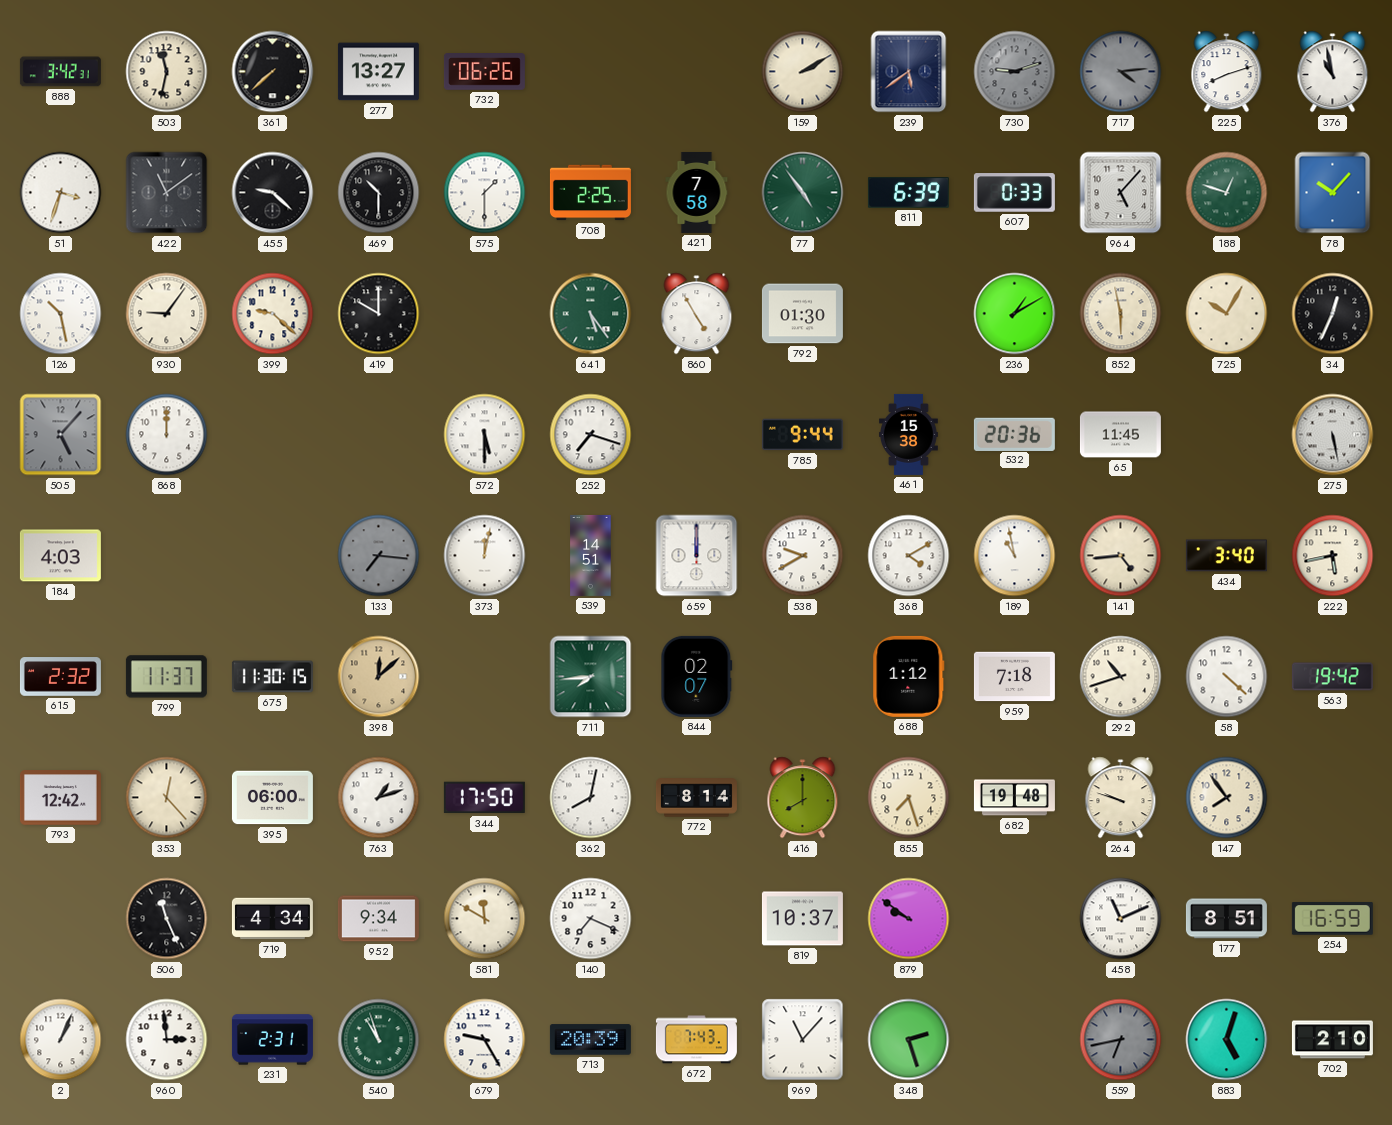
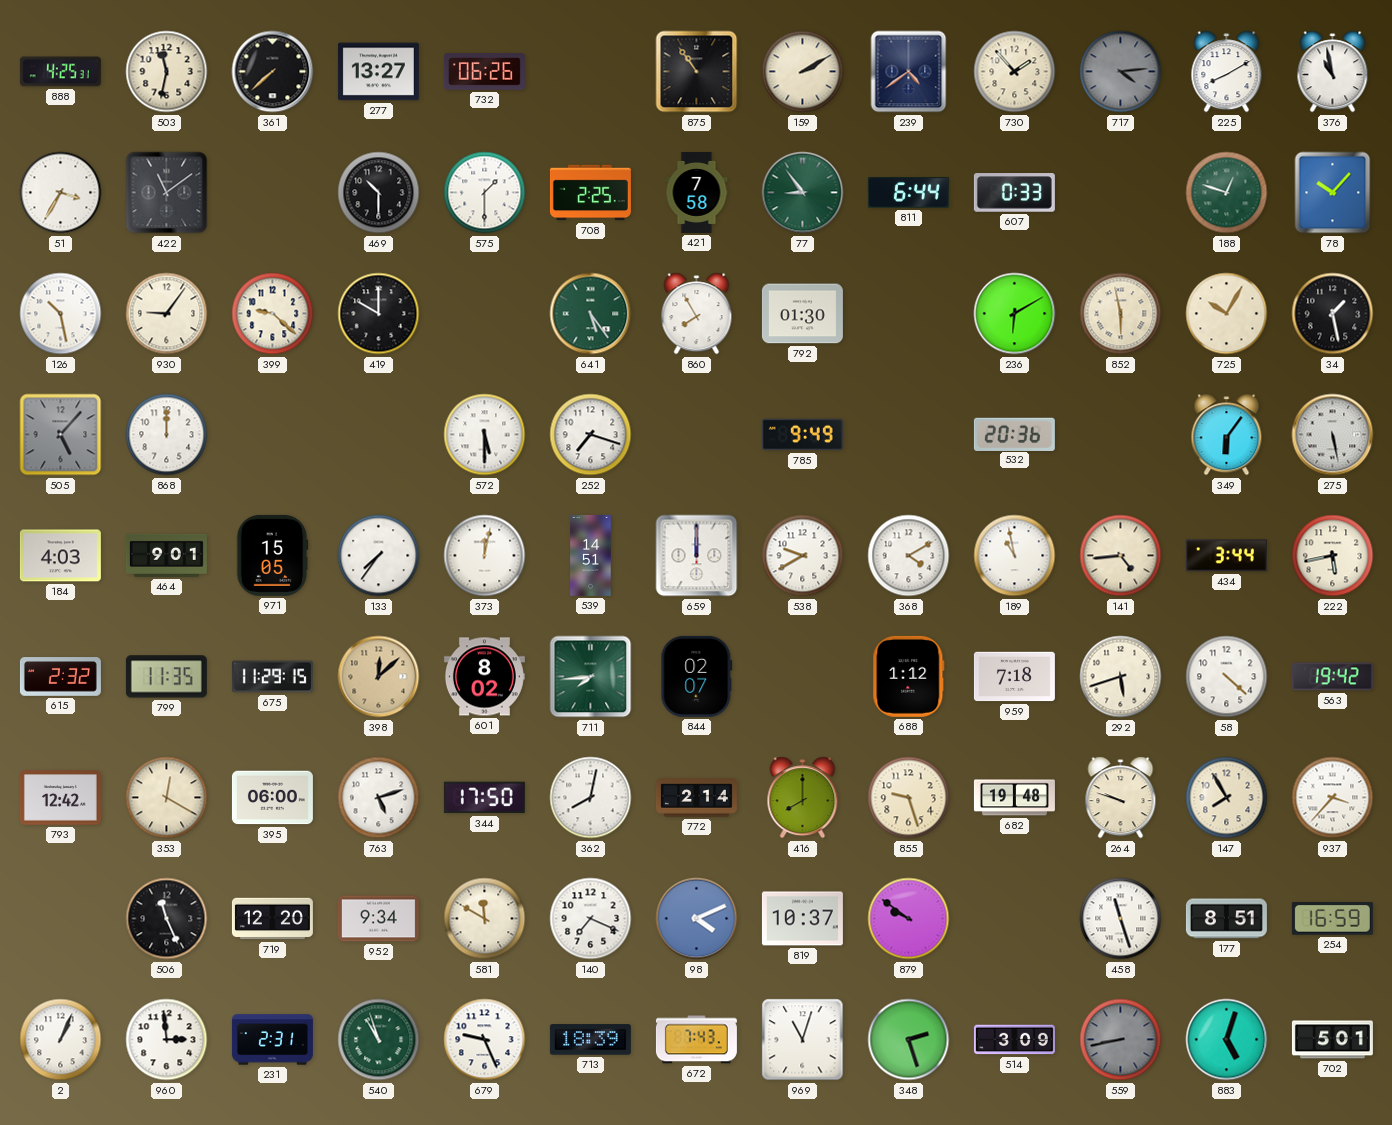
888: 3:42 -> 4:25 (60, 72)
875: none -> 10:54 (697, 72)
239: 5:39 -> 4:39 (909, 72)
730: 9:12 -> 1:53 (1015, 72)
730 dial: grey -> cream (1015, 72)
225: 8:12 -> 8:10 (1227, 72)
51: 3:33 -> 3:35 (61, 193)
455: 9:22 -> none (273, 193)
77: 4:54 -> 8:54 (803, 193)
811: 6:39 -> 6:44 (908, 193)
964: 5:07 -> none (1121, 193)
860: 4:55 -> 7:55 (697, 314)
236: 1:10 -> 6:10 (1015, 314)
34: 12:34 -> 1:28 (1333, 314)
785: 9:44 -> 9:49 (802, 435)
461: 15:38 -> none (908, 434)
65: 11:45 -> none (1120, 435)
349: none -> 6:06 (1227, 435)
464: none -> 9:01 (166, 555)
971: none -> 15:05 (272, 555)
133: 7:16 -> 7:36 (379, 556)
133 dial: grey -> white (379, 556)
434: 3:40 -> 3:44 (1226, 556)
799: 11:37 -> 11:35 (166, 677)
675: 11:30 -> 11:29 (272, 677)
601: none -> 8:02 (484, 677)
292: 10:42 -> 5:42 (1121, 677)
353: 12:23 -> 12:20 (167, 798)
763: 1:12 -> 5:12 (379, 798)
772: 8:14 -> 2:14 (696, 798)
855: 7:27 -> 9:27 (909, 798)
147: 7:54 -> 7:55 (1227, 798)
937: none -> 3:37 (1333, 798)
719: 4:34 -> 12:20 (272, 919)
98: none -> 4:11 (697, 919)
458: 11:11 -> 11:27 (1121, 919)
679: 9:25 -> 9:26 (485, 1040)
713: 20:39 -> 18:39 (590, 1040)
969: 11:07 -> 11:03 (803, 1040)
514: none -> 3:09 (1014, 1040)
559: 6:43 -> 8:43 (1121, 1040)
702: 2:10 -> 5:01 (1332, 1040)
